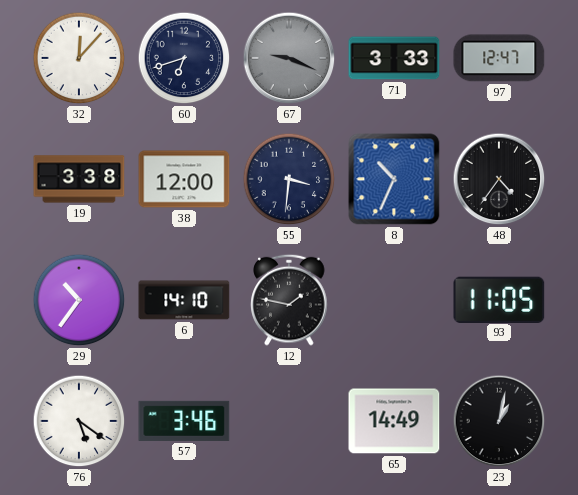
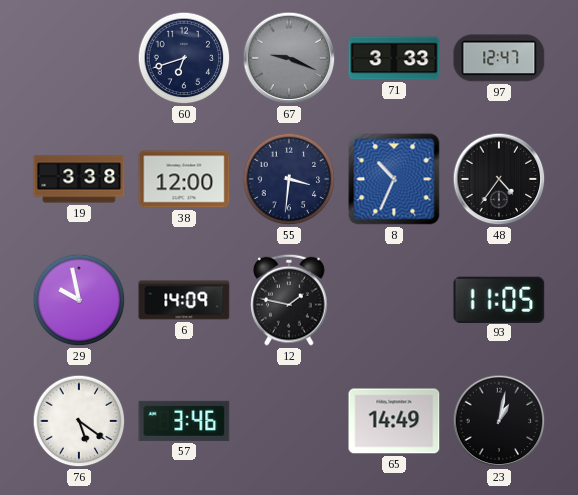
32: 12:07 -> none (79, 58)
29: 10:36 -> 9:58 (79, 300)
6: 14:10 -> 14:09 (184, 300)
